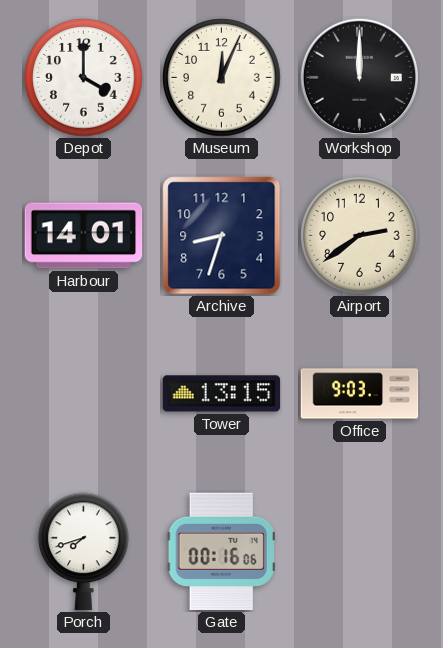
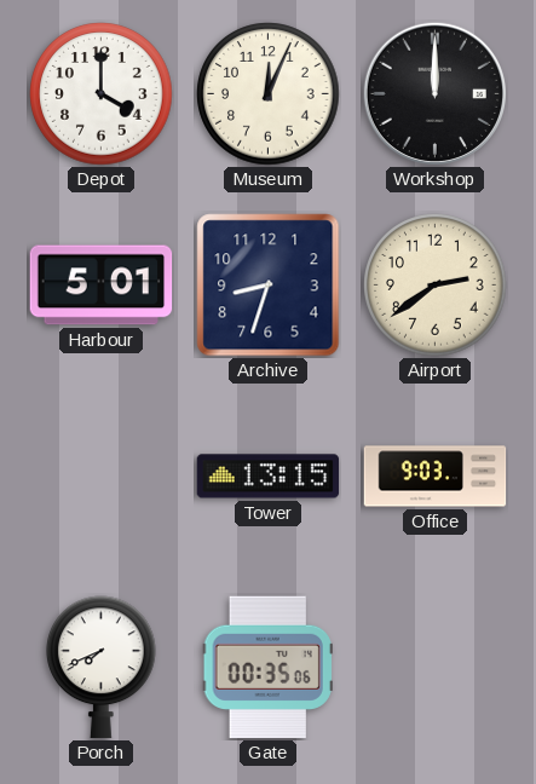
Harbour: 14:01 -> 5:01 (102, 286)
Porch: 7:42 -> 7:41 (102, 668)
Gate: 00:16 -> 00:35 (267, 668)
